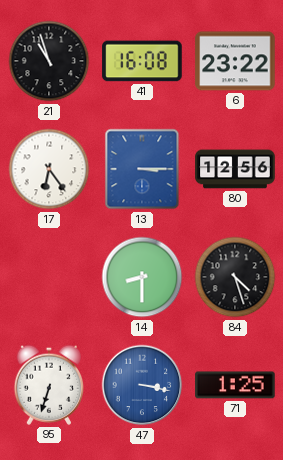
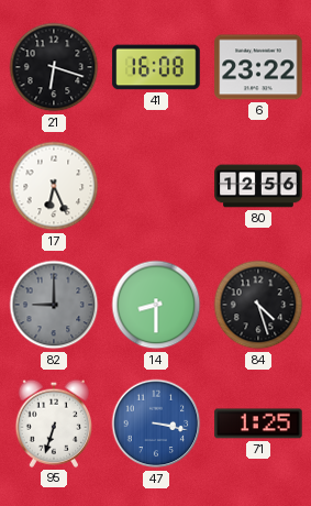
21: 10:57 -> 6:18 (54, 67)
17: 6:24 -> 6:26 (54, 186)
13: 3:15 -> none (142, 169)
82: none -> 9:00 (54, 305)
